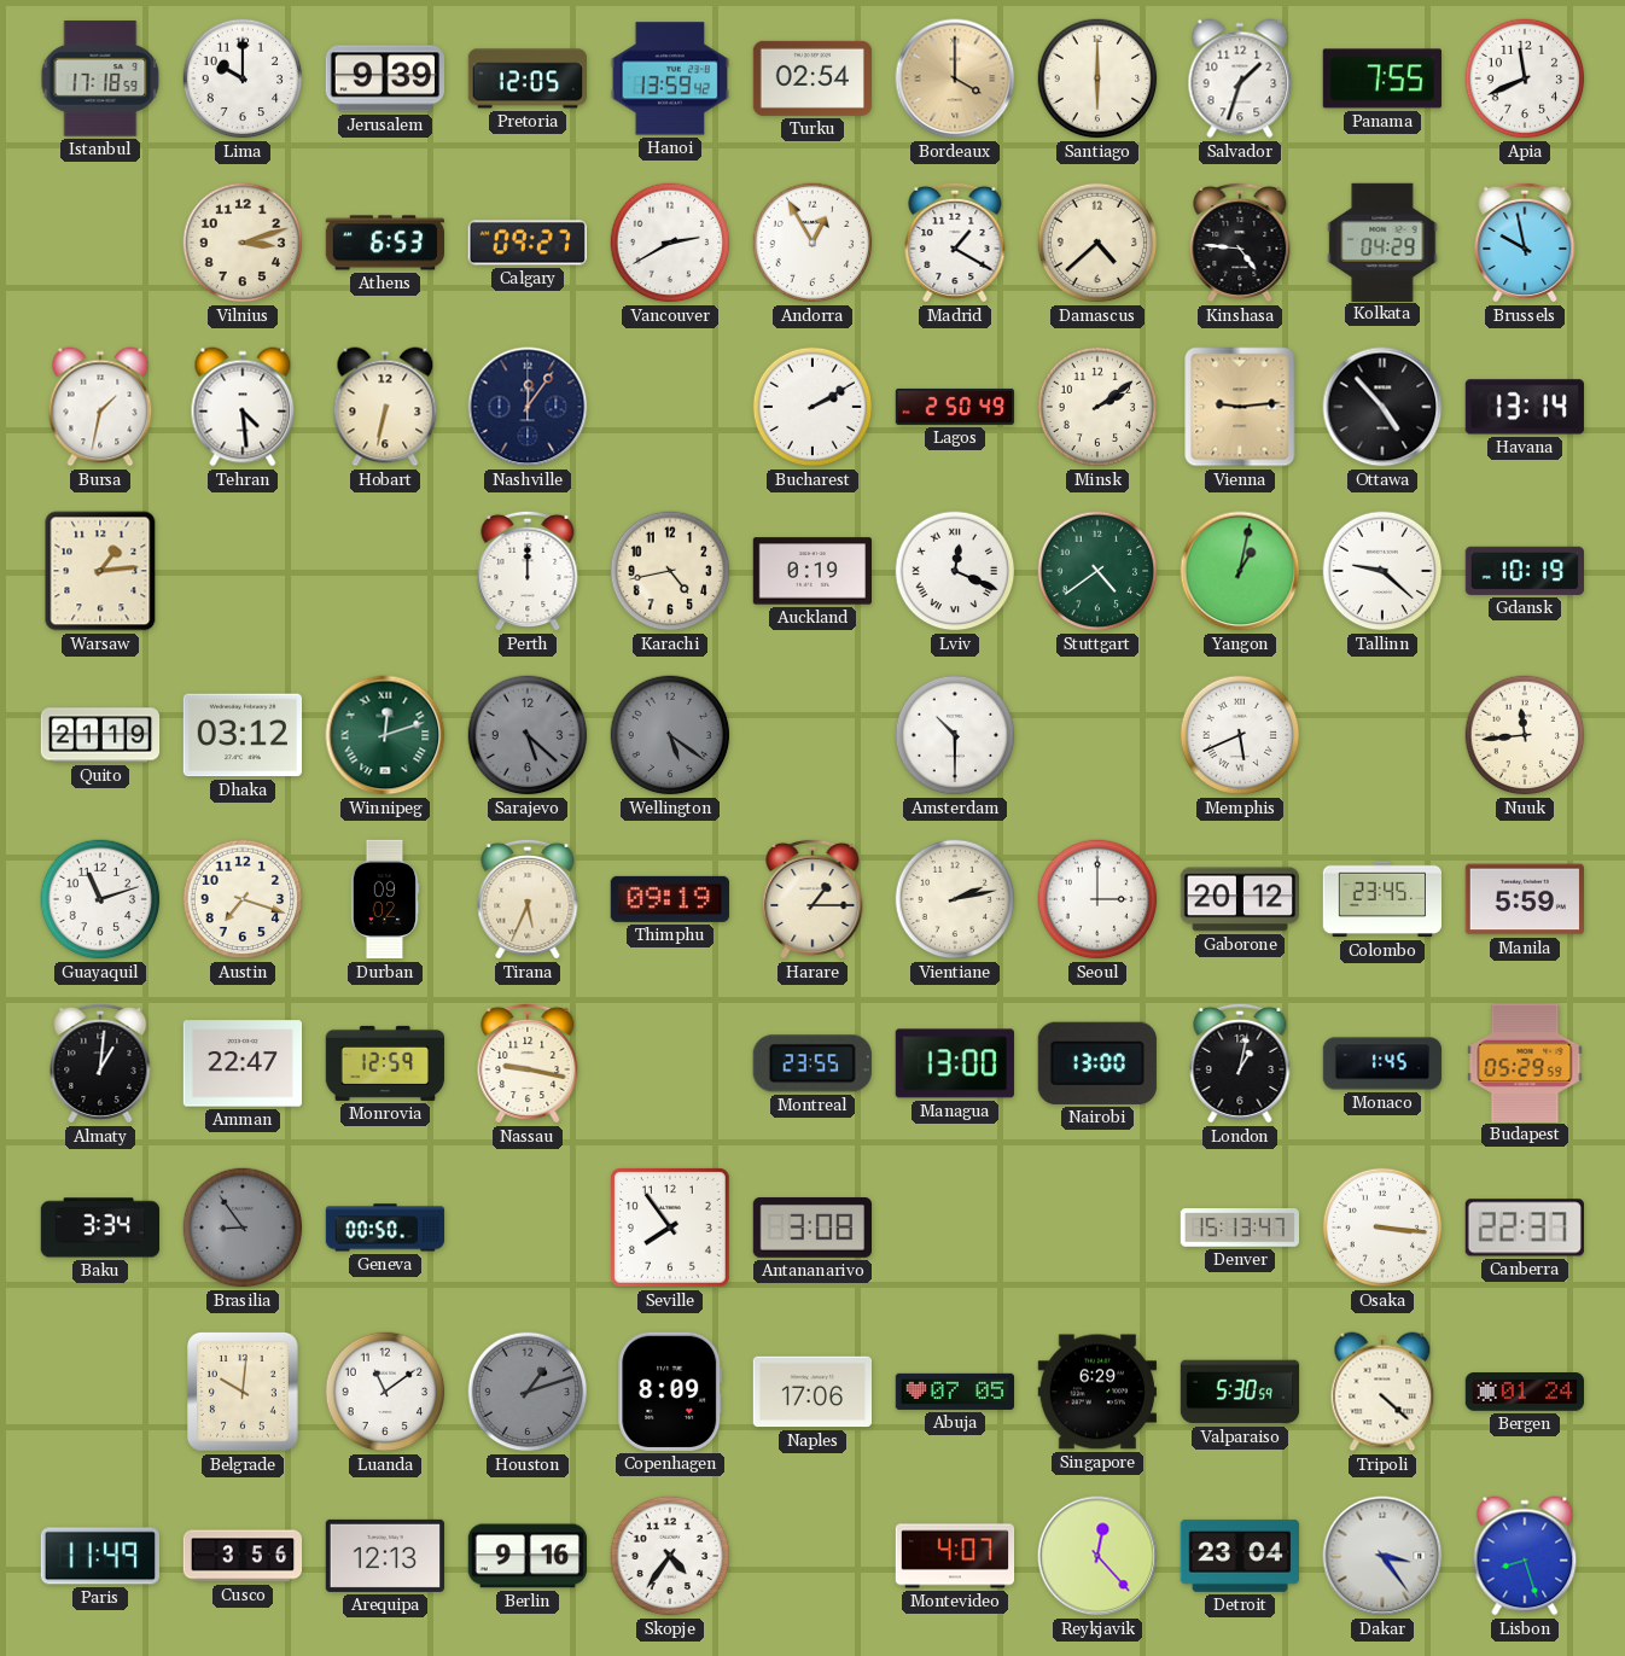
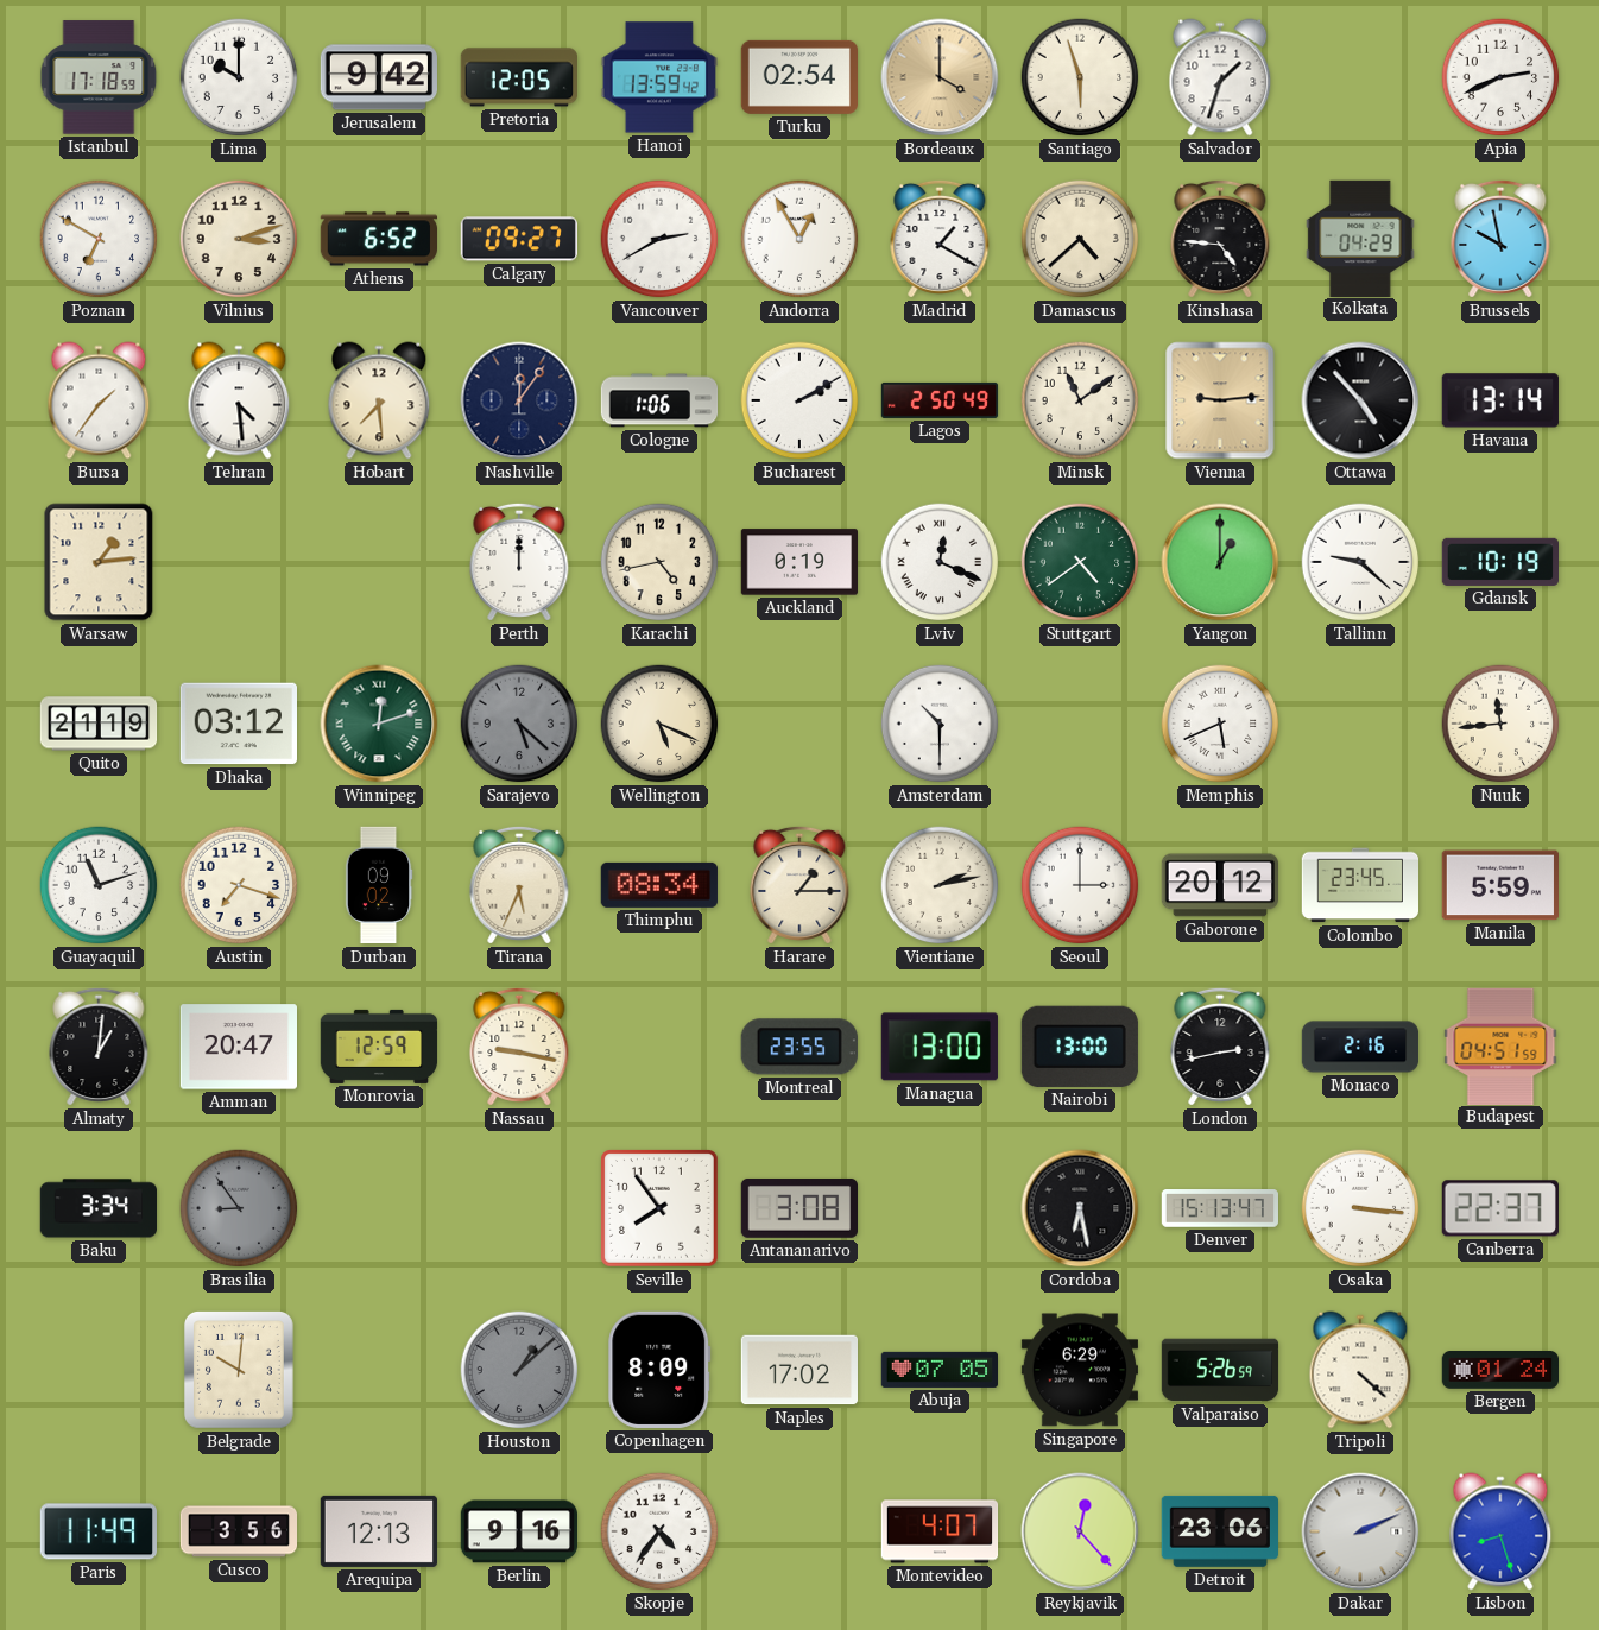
Jerusalem: 9:39 -> 9:42 (378, 77)
Santiago: 6:00 -> 5:57 (1080, 77)
Panama: 7:55 -> none (1381, 78)
Apia: 11:41 -> 2:41 (1500, 77)
Poznan: none -> 6:50 (99, 239)
Athens: 6:53 -> 6:52 (378, 239)
Bursa: 1:32 -> 1:36 (99, 400)
Hobart: 6:32 -> 7:29 (379, 400)
Cologne: none -> 1:06 (659, 400)
Minsk: 2:09 -> 11:09 (1080, 400)
Yangon: 1:02 -> 1:00 (1220, 562)
Wellington: 5:21 -> 5:19 (659, 724)
Wellington dial: grey -> cream (659, 724)
Thimphu: 09:19 -> 08:34 (659, 885)
Amman: 22:47 -> 20:47 (238, 1047)
London: 1:02 -> 2:43 (1220, 1047)
Monaco: 1:45 -> 2:16 (1360, 1047)
Budapest: 05:29 -> 04:51 (1500, 1045)
Geneva: 00:50 -> none (385, 1228)
Cordoba: none -> 6:28 (1080, 1208)
Luanda: 11:09 -> none (385, 1392)
Houston: 1:12 -> 1:08 (519, 1370)
Naples: 17:06 -> 17:02 (798, 1370)
Valparaiso: 5:30 -> 5:26 (1220, 1370)
Detroit: 23:04 -> 23:06 (1219, 1531)
Dakar: 3:24 -> 2:11 (1360, 1531)
